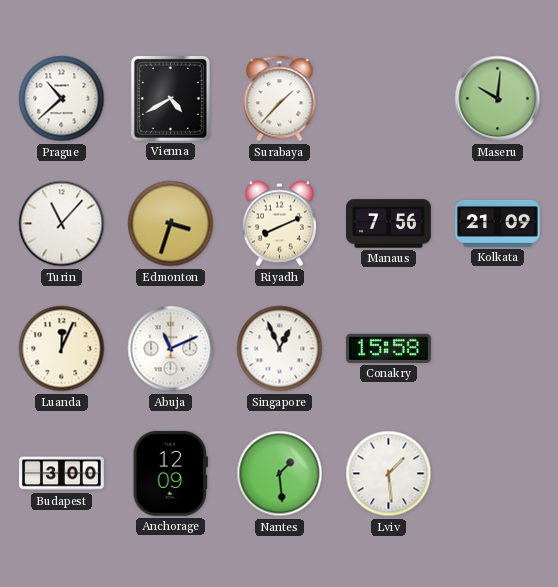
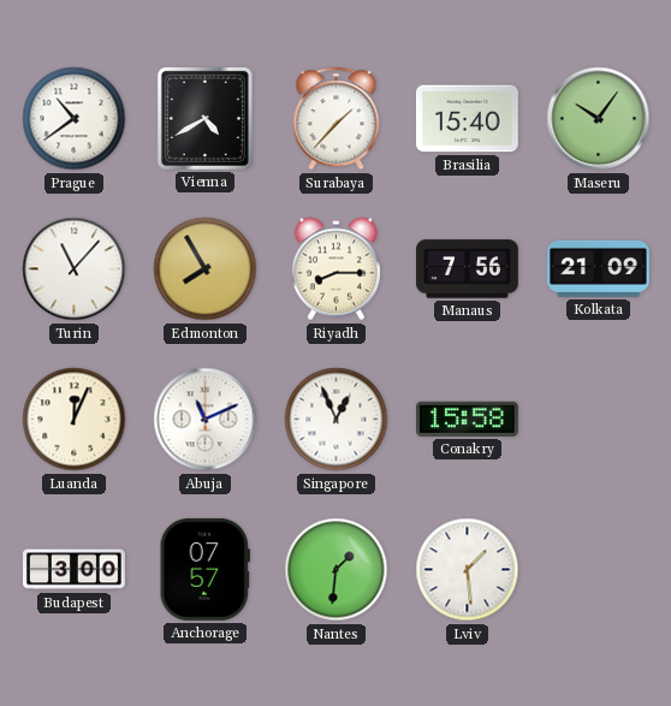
Prague: 10:38 -> 10:39 (75, 119)
Brasilia: none -> 15:40 (467, 119)
Maseru: 10:01 -> 10:06 (599, 119)
Edmonton: 3:33 -> 7:55 (206, 269)
Riyadh: 8:11 -> 8:15 (335, 269)
Anchorage: 12:09 -> 07:57 (204, 569)
Nantes: 1:29 -> 1:31 (337, 570)
